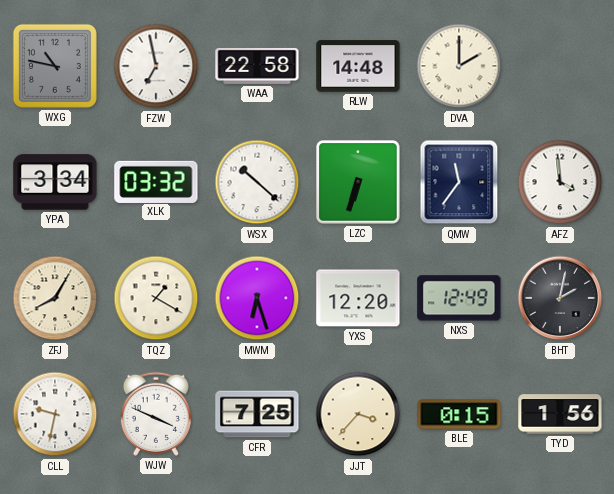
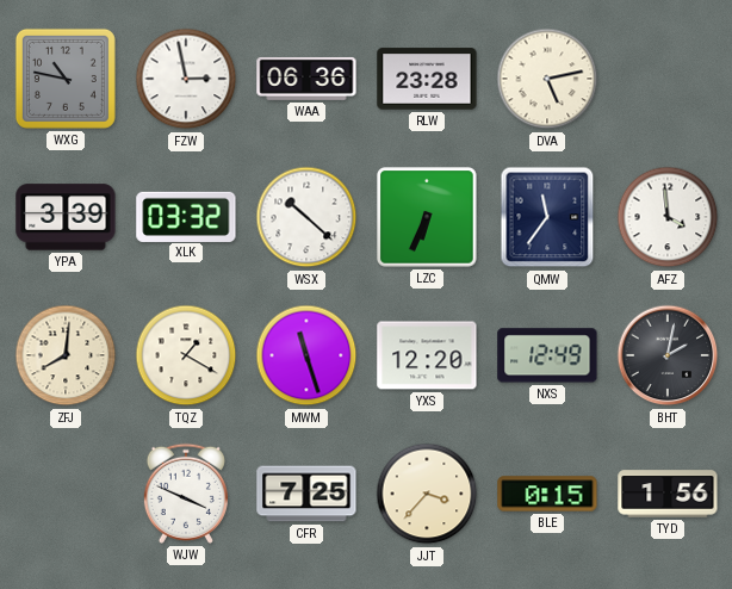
FZW: 6:58 -> 2:58 (186, 79)
WAA: 22:58 -> 06:36 (306, 79)
RLW: 14:48 -> 23:28 (427, 79)
DVA: 2:00 -> 5:13 (547, 79)
YPA: 3:34 -> 3:39 (66, 217)
LZC: 6:33 -> 6:34 (428, 218)
ZFJ: 8:05 -> 8:01 (66, 355)
MWM: 6:27 -> 11:27 (306, 355)
CLL: 9:32 -> none (55, 414)
